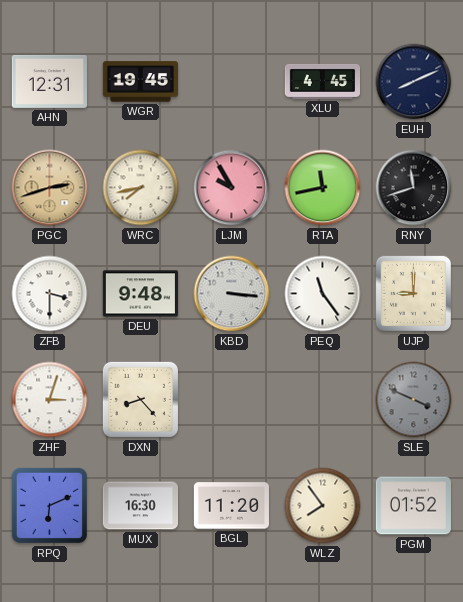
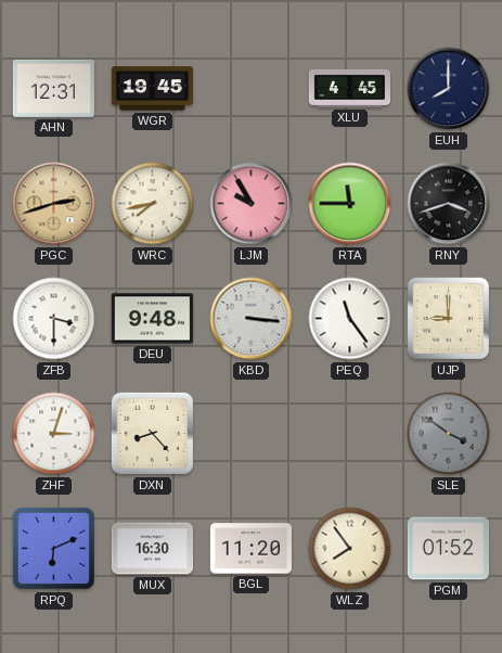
EUH: 8:11 -> 8:00 (449, 89)
RTA: 11:43 -> 11:45 (350, 204)
RNY: 11:42 -> 3:42 (449, 204)
SLE: 3:49 -> 3:51 (449, 434)
